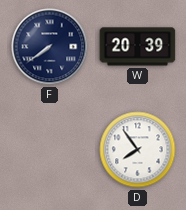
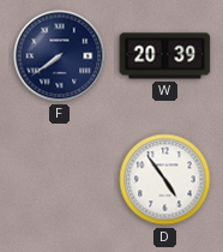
D: 7:54 -> 4:54 (165, 180)
